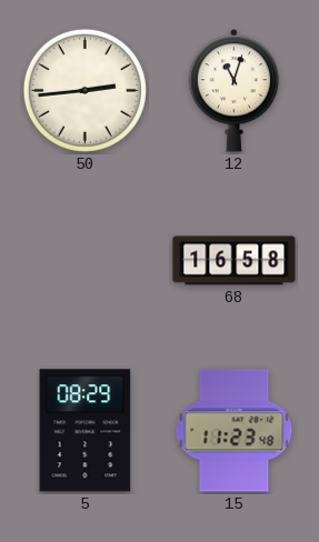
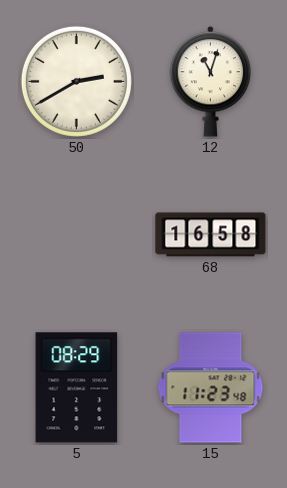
50: 2:44 -> 2:40 (76, 81)
